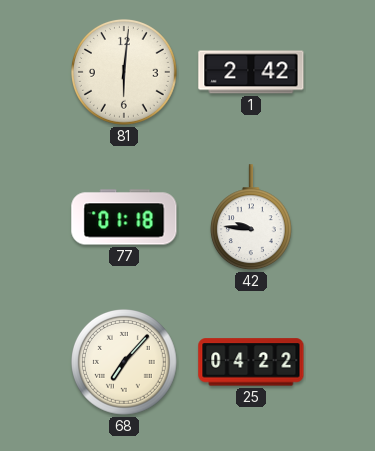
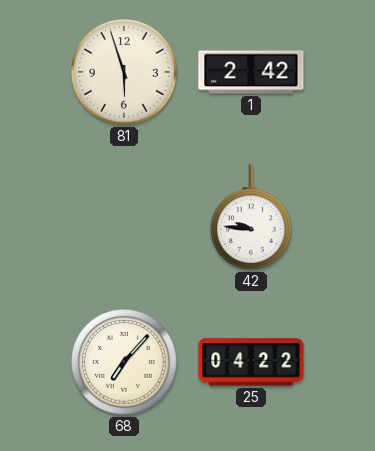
81: 6:01 -> 5:57 (125, 73)
77: 01:18 -> none (124, 217)
